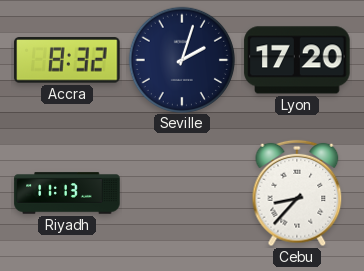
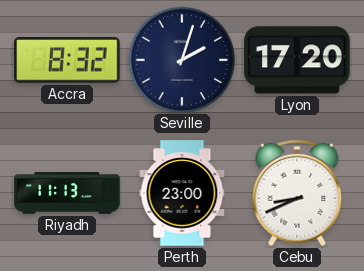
Perth: none -> 23:00 (182, 193)
Cebu: 8:37 -> 8:41 (297, 193)
